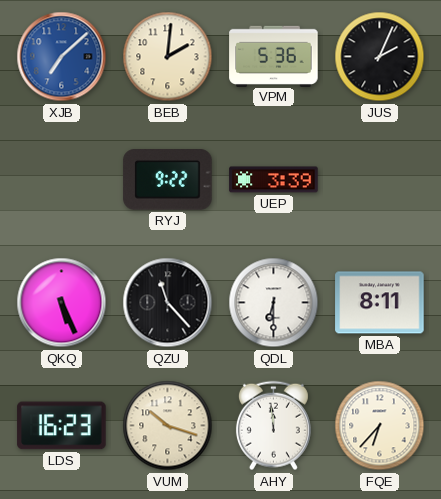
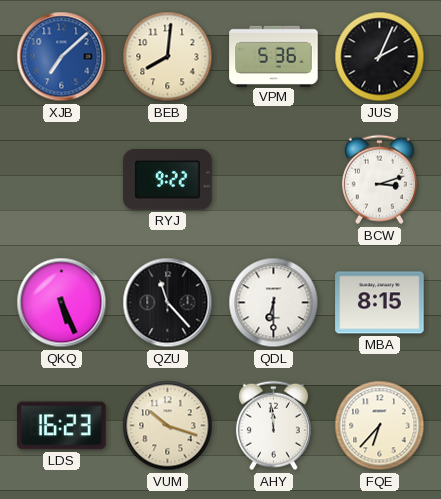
BEB: 2:01 -> 8:01 (168, 57)
UEP: 3:39 -> none (274, 180)
BCW: none -> 3:12 (379, 180)
MBA: 8:11 -> 8:15 (380, 303)
